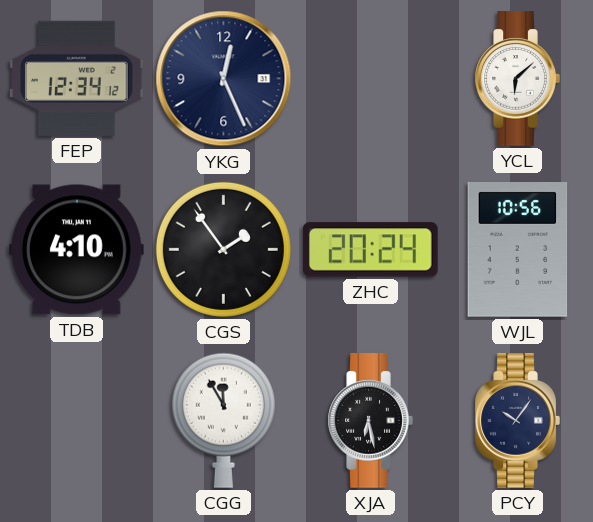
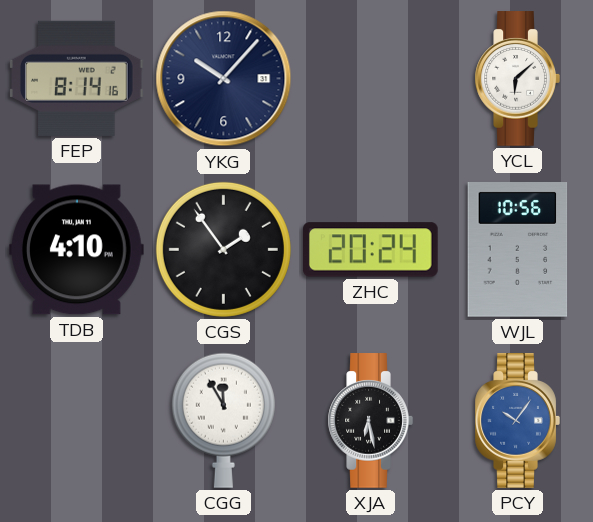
FEP: 12:34 -> 8:14 (77, 78)
YKG: 12:26 -> 10:07 (224, 79)
PCY dial: navy -> blue (517, 421)
